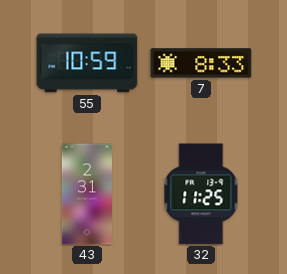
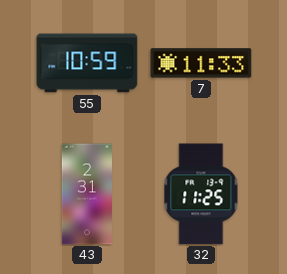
7: 8:33 -> 11:33 (201, 63)
